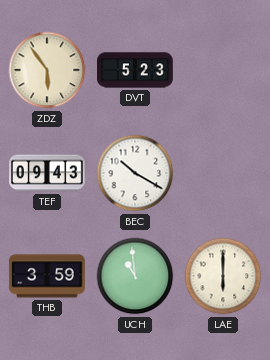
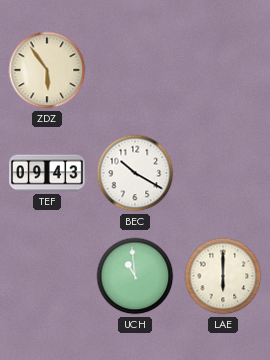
DVT: 5:23 -> none (136, 70)
THB: 3:59 -> none (48, 276)
